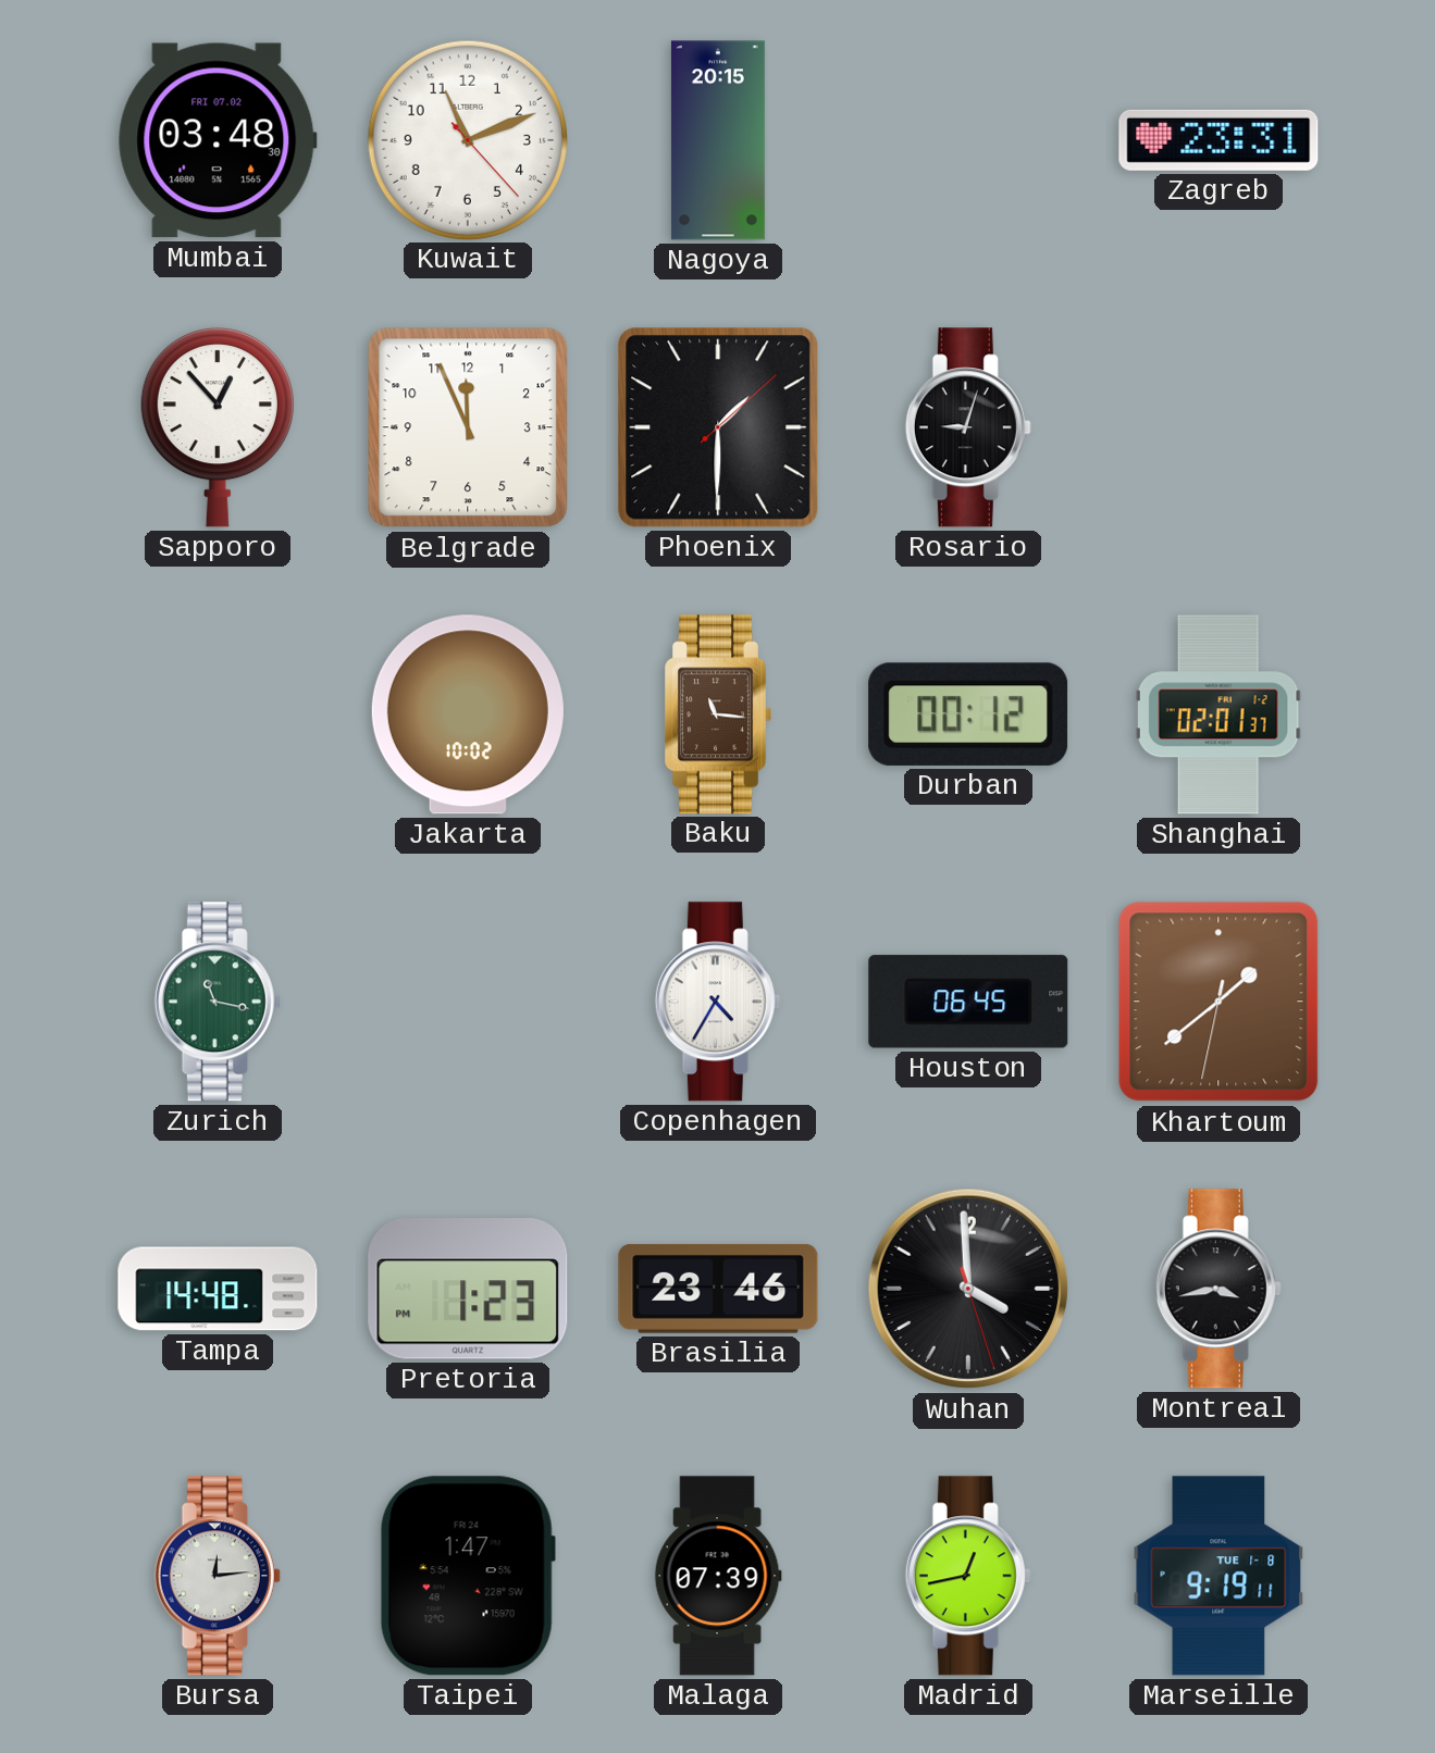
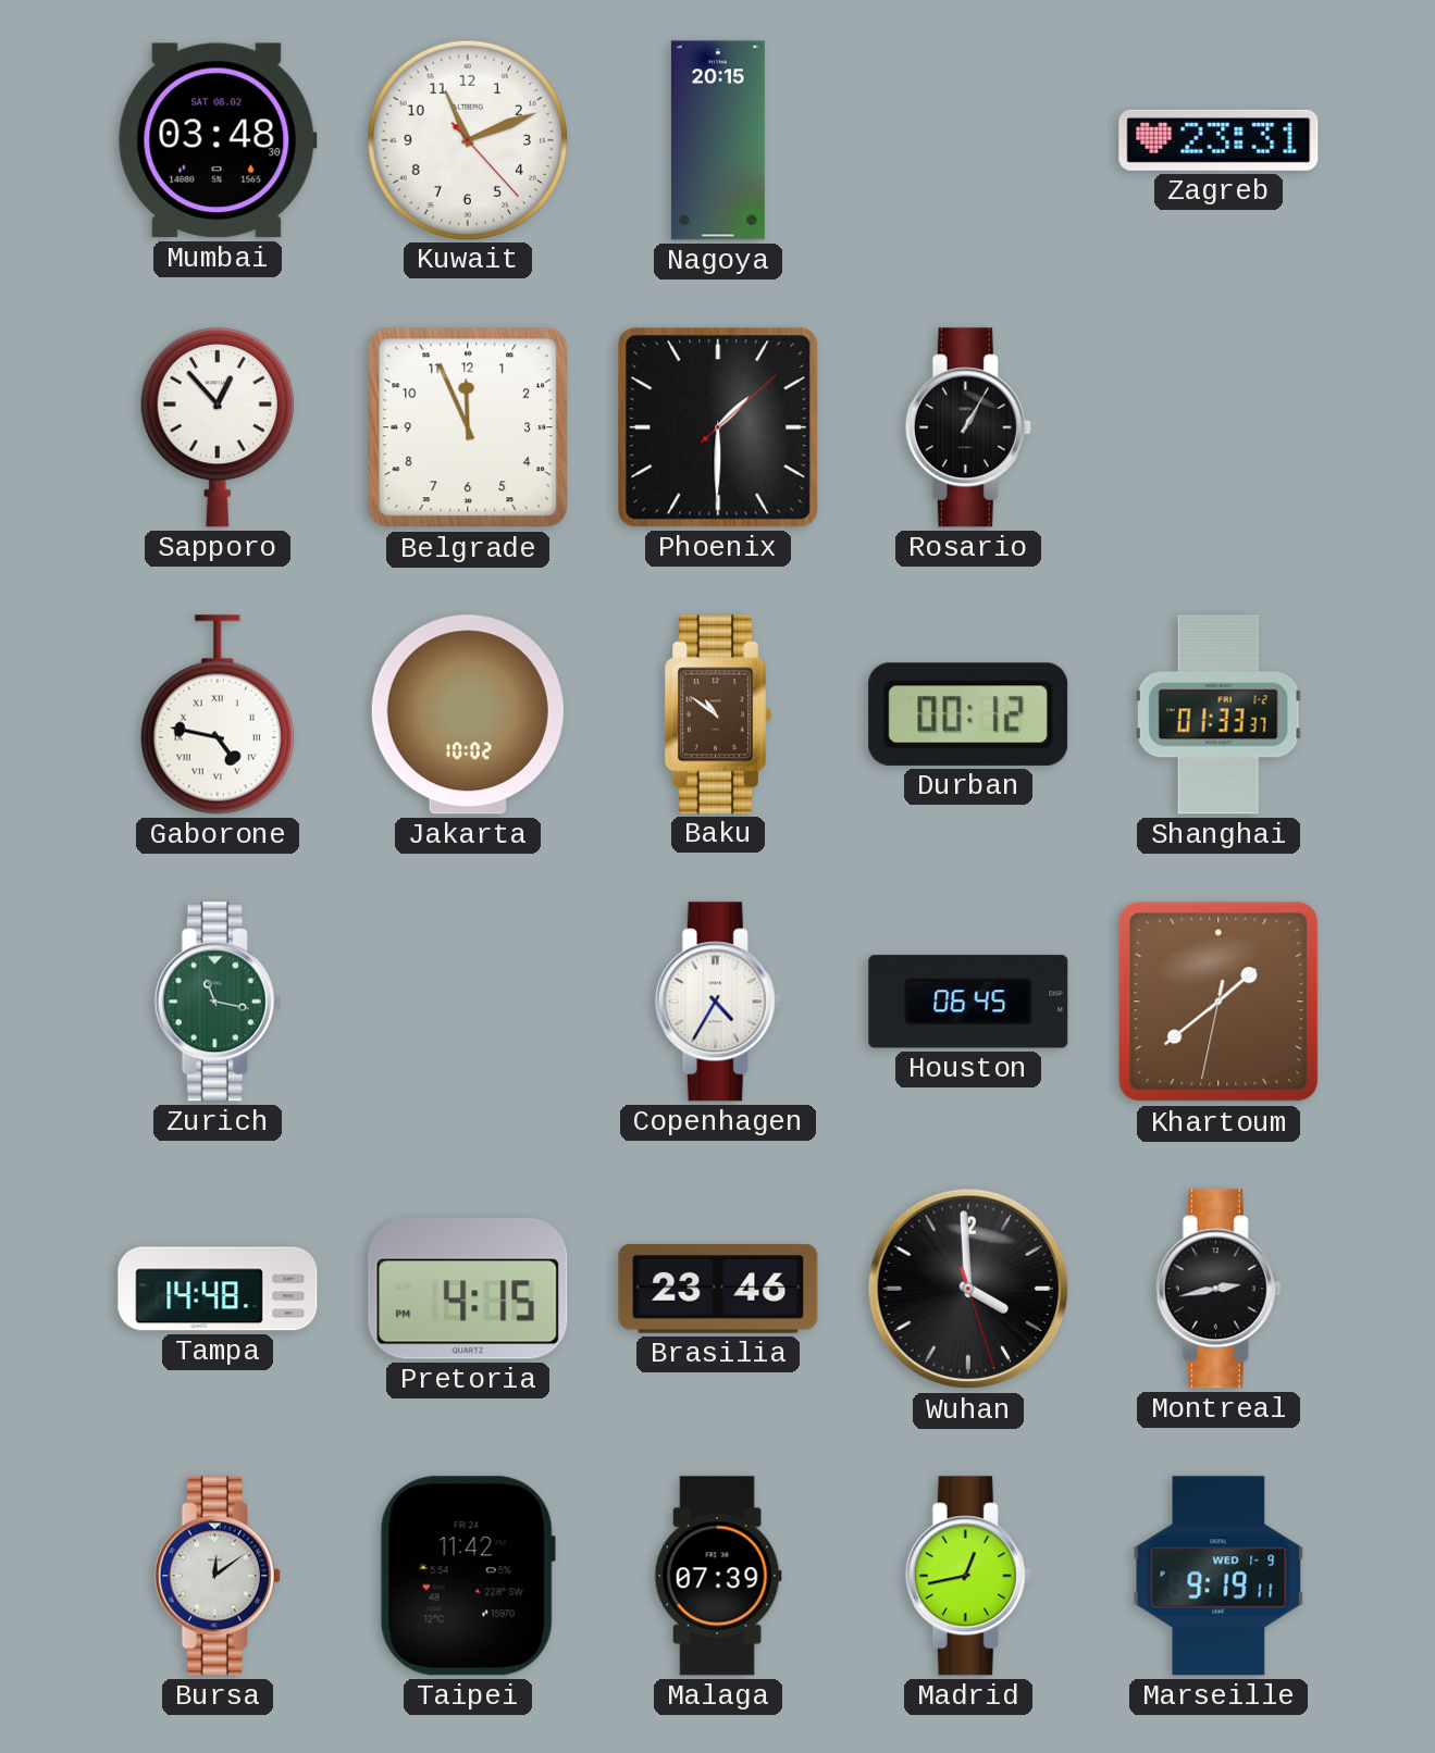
Mumbai date: FRI 07.02 -> SAT 08.02 (218, 140)
Rosario: 9:03 -> 1:05 (968, 427)
Gaborone: none -> 4:47 (218, 714)
Baku: 11:16 -> 10:51 (718, 714)
Shanghai: 02:01 -> 01:33 (1218, 714)
Pretoria: 1:23 -> 4:15 (468, 1289)
Montreal: 3:43 -> 2:43 (1218, 1289)
Bursa: 12:14 -> 12:09 (218, 1576)
Taipei: 1:47 -> 11:42 (468, 1576)
Marseille date: TUE 1-8 -> WED 1-9 (1218, 1576)
